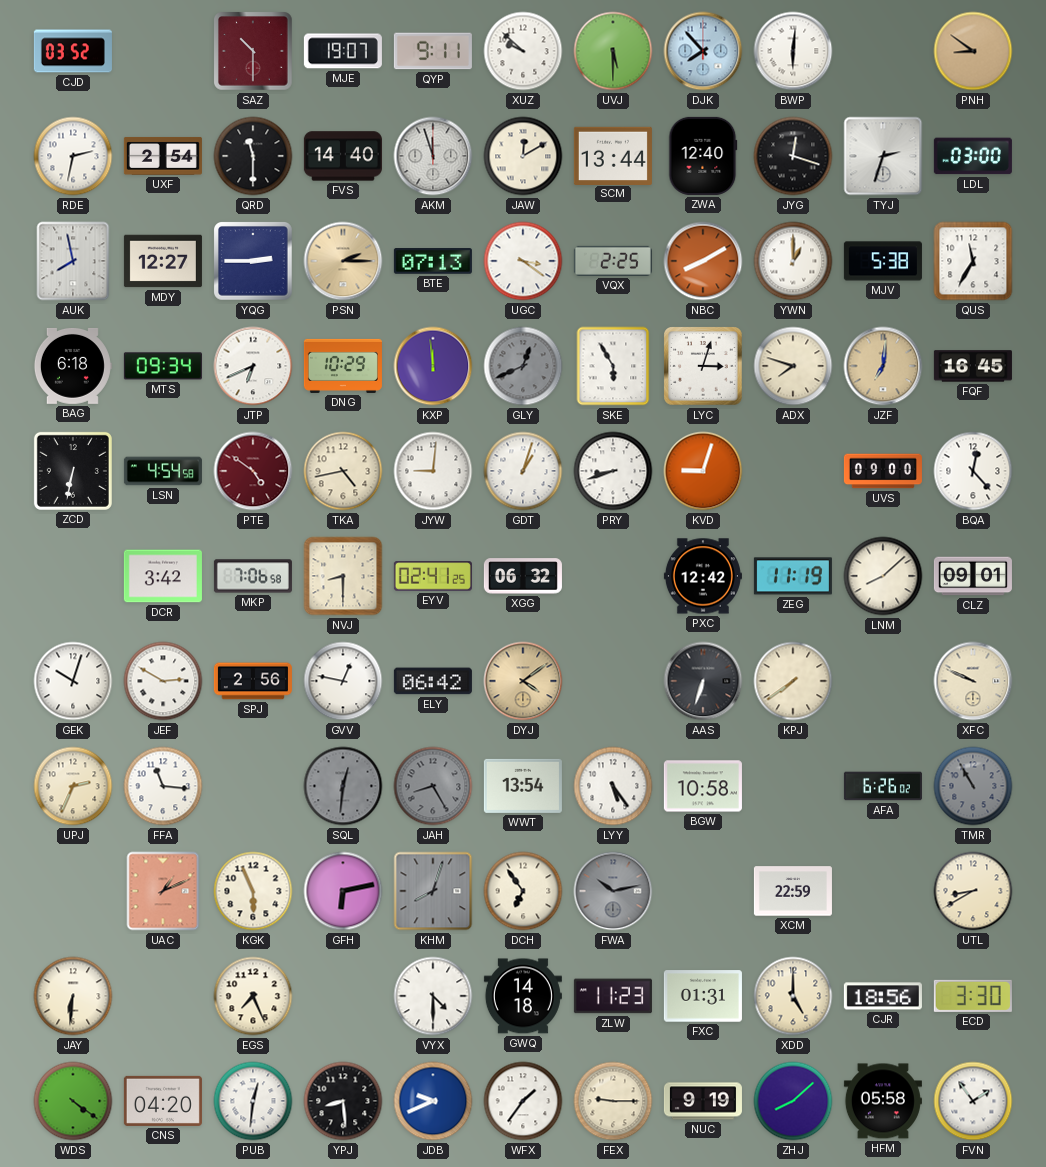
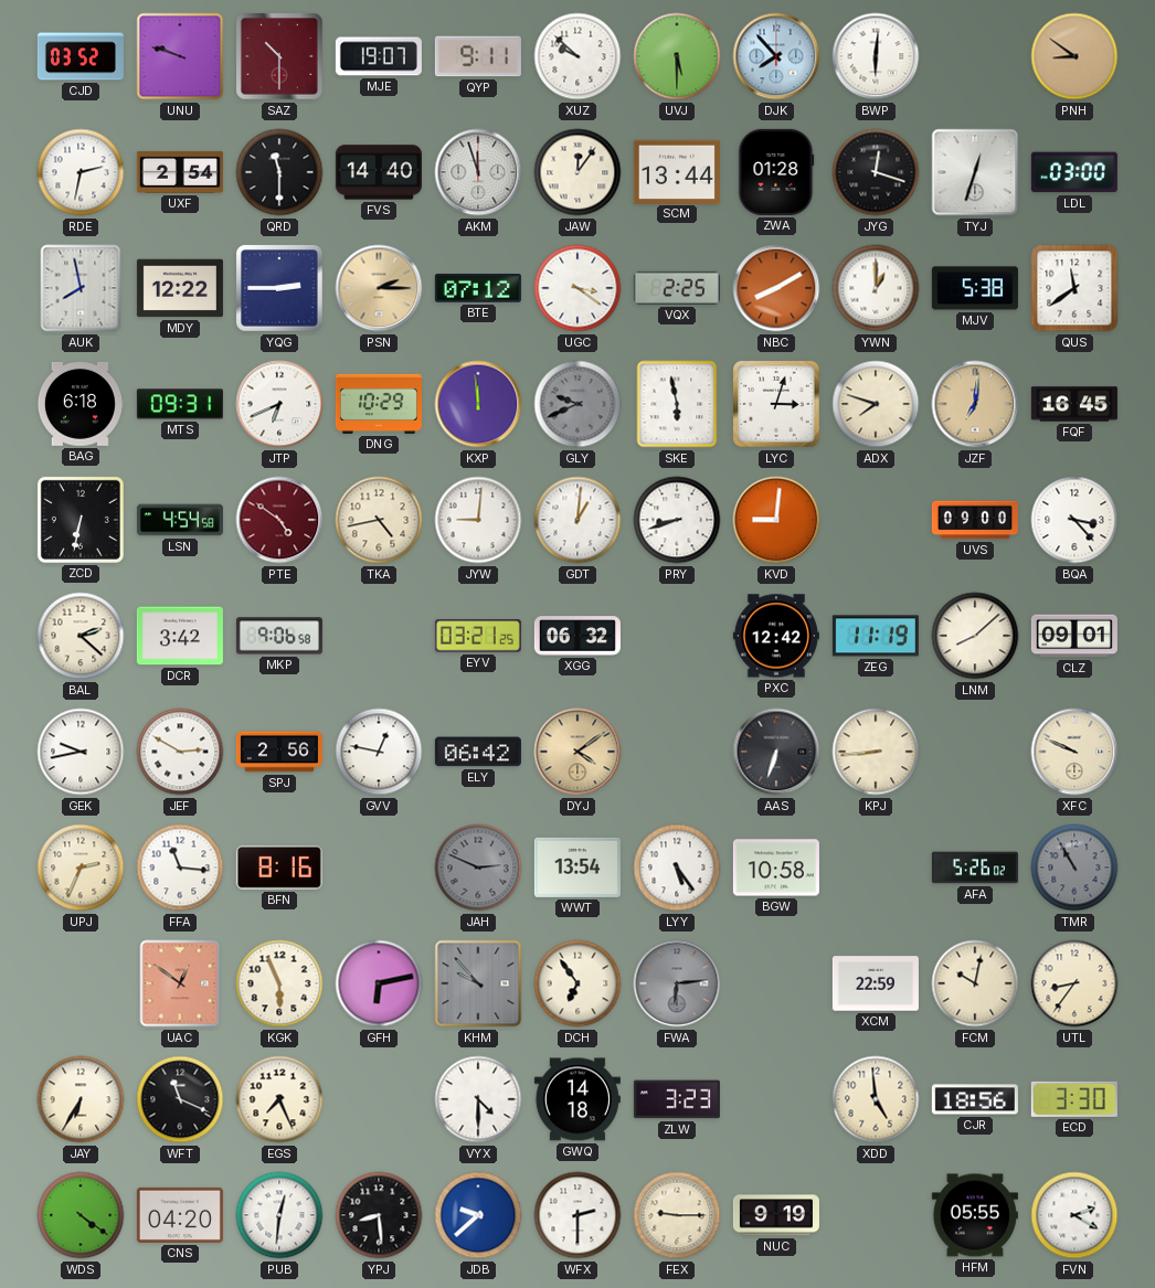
UNU: none -> 9:48 (180, 56)
JAW: 12:10 -> 12:06 (577, 172)
ZWA: 12:40 -> 01:28 (776, 172)
TYJ: 2:33 -> 12:33 (975, 172)
MDY: 12:27 -> 12:22 (180, 288)
BTE: 07:13 -> 07:12 (478, 288)
QUS: 11:35 -> 11:39 (1074, 288)
MTS: 09:34 -> 09:31 (180, 404)
GLY: 12:41 -> 9:41 (577, 404)
SKE: 5:55 -> 5:58 (677, 404)
GDT: 1:03 -> 1:01 (577, 520)
KVD: 9:03 -> 9:01 (776, 520)
BQA: 12:23 -> 3:23 (1074, 520)
BAL: none -> 2:22 (81, 636)
MKP: 7:06 -> 9:06 (279, 636)
NVJ: 8:30 -> none (343, 576)
EYV: 02:41 -> 03:21 (478, 636)
GEK: 10:03 -> 9:43 (81, 752)
KPJ: 7:39 -> 8:44 (876, 752)
BFN: none -> 8:16 (279, 867)
SQL: 12:31 -> none (343, 786)
JAH: 8:25 -> 2:49 (478, 867)
AFA: 6:26 -> 5:26 (975, 867)
UAC: 1:11 -> 12:51 (180, 983)
KHM: 8:03 -> 9:53 (478, 983)
FWA: 10:13 -> 6:14 (677, 983)
FCM: none -> 10:02 (975, 983)
UTL: 8:40 -> 8:36 (1074, 983)
JAY: 6:31 -> 6:35 (81, 1099)
WFT: none -> 11:19 (180, 1099)
ZLW: 11:23 -> 3:23 (677, 1099)
FXC: 01:31 -> none (703, 996)
XDD: 5:00 -> 4:59 (876, 1099)
JDB: 9:41 -> 9:38 (478, 1215)
WFX: 1:36 -> 2:30 (577, 1215)
ZHJ: 8:08 -> none (793, 1101)
HFM: 05:58 -> 05:55 (975, 1215)
FVN: 1:54 -> 2:20 (1074, 1215)
